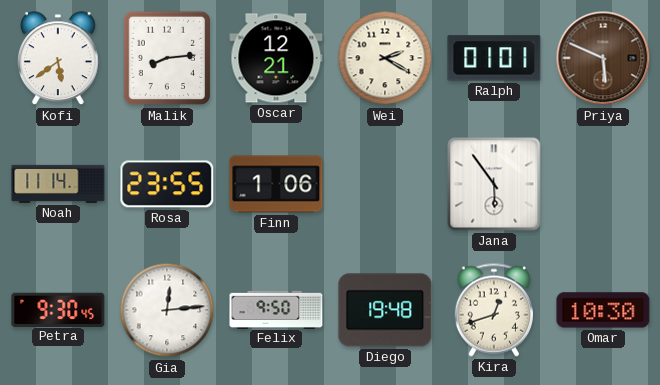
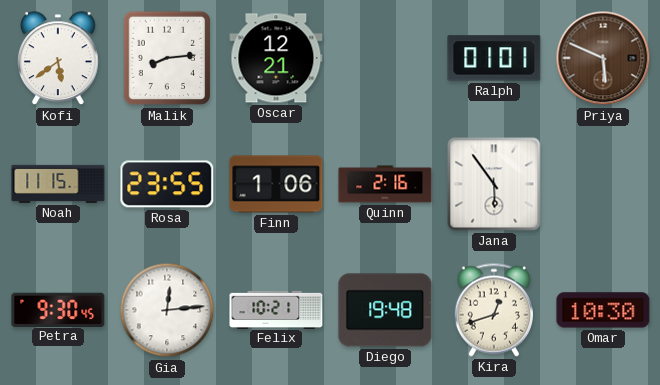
Wei: 2:20 -> none (385, 58)
Noah: 11:14 -> 11:15 (58, 184)
Quinn: none -> 2:16 (385, 184)
Felix: 9:50 -> 10:21 (276, 309)
